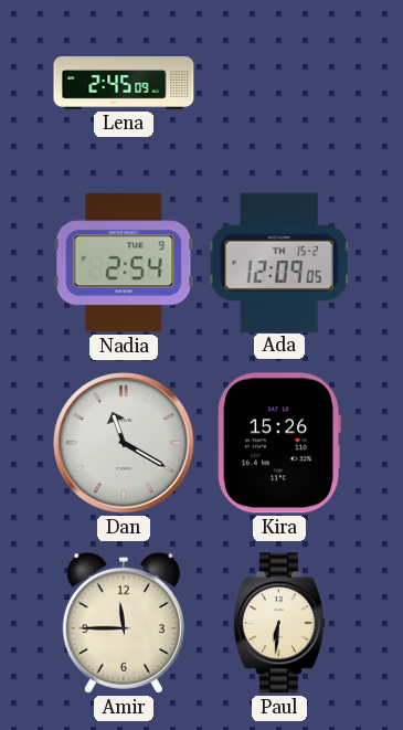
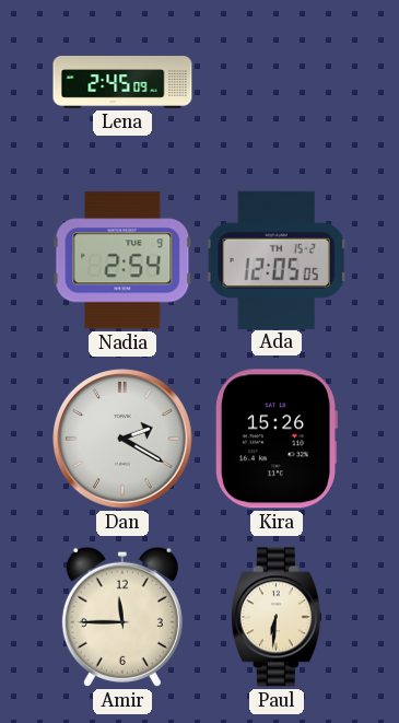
Ada: 12:09 -> 12:05 (277, 259)
Dan: 11:20 -> 2:20 (122, 439)
